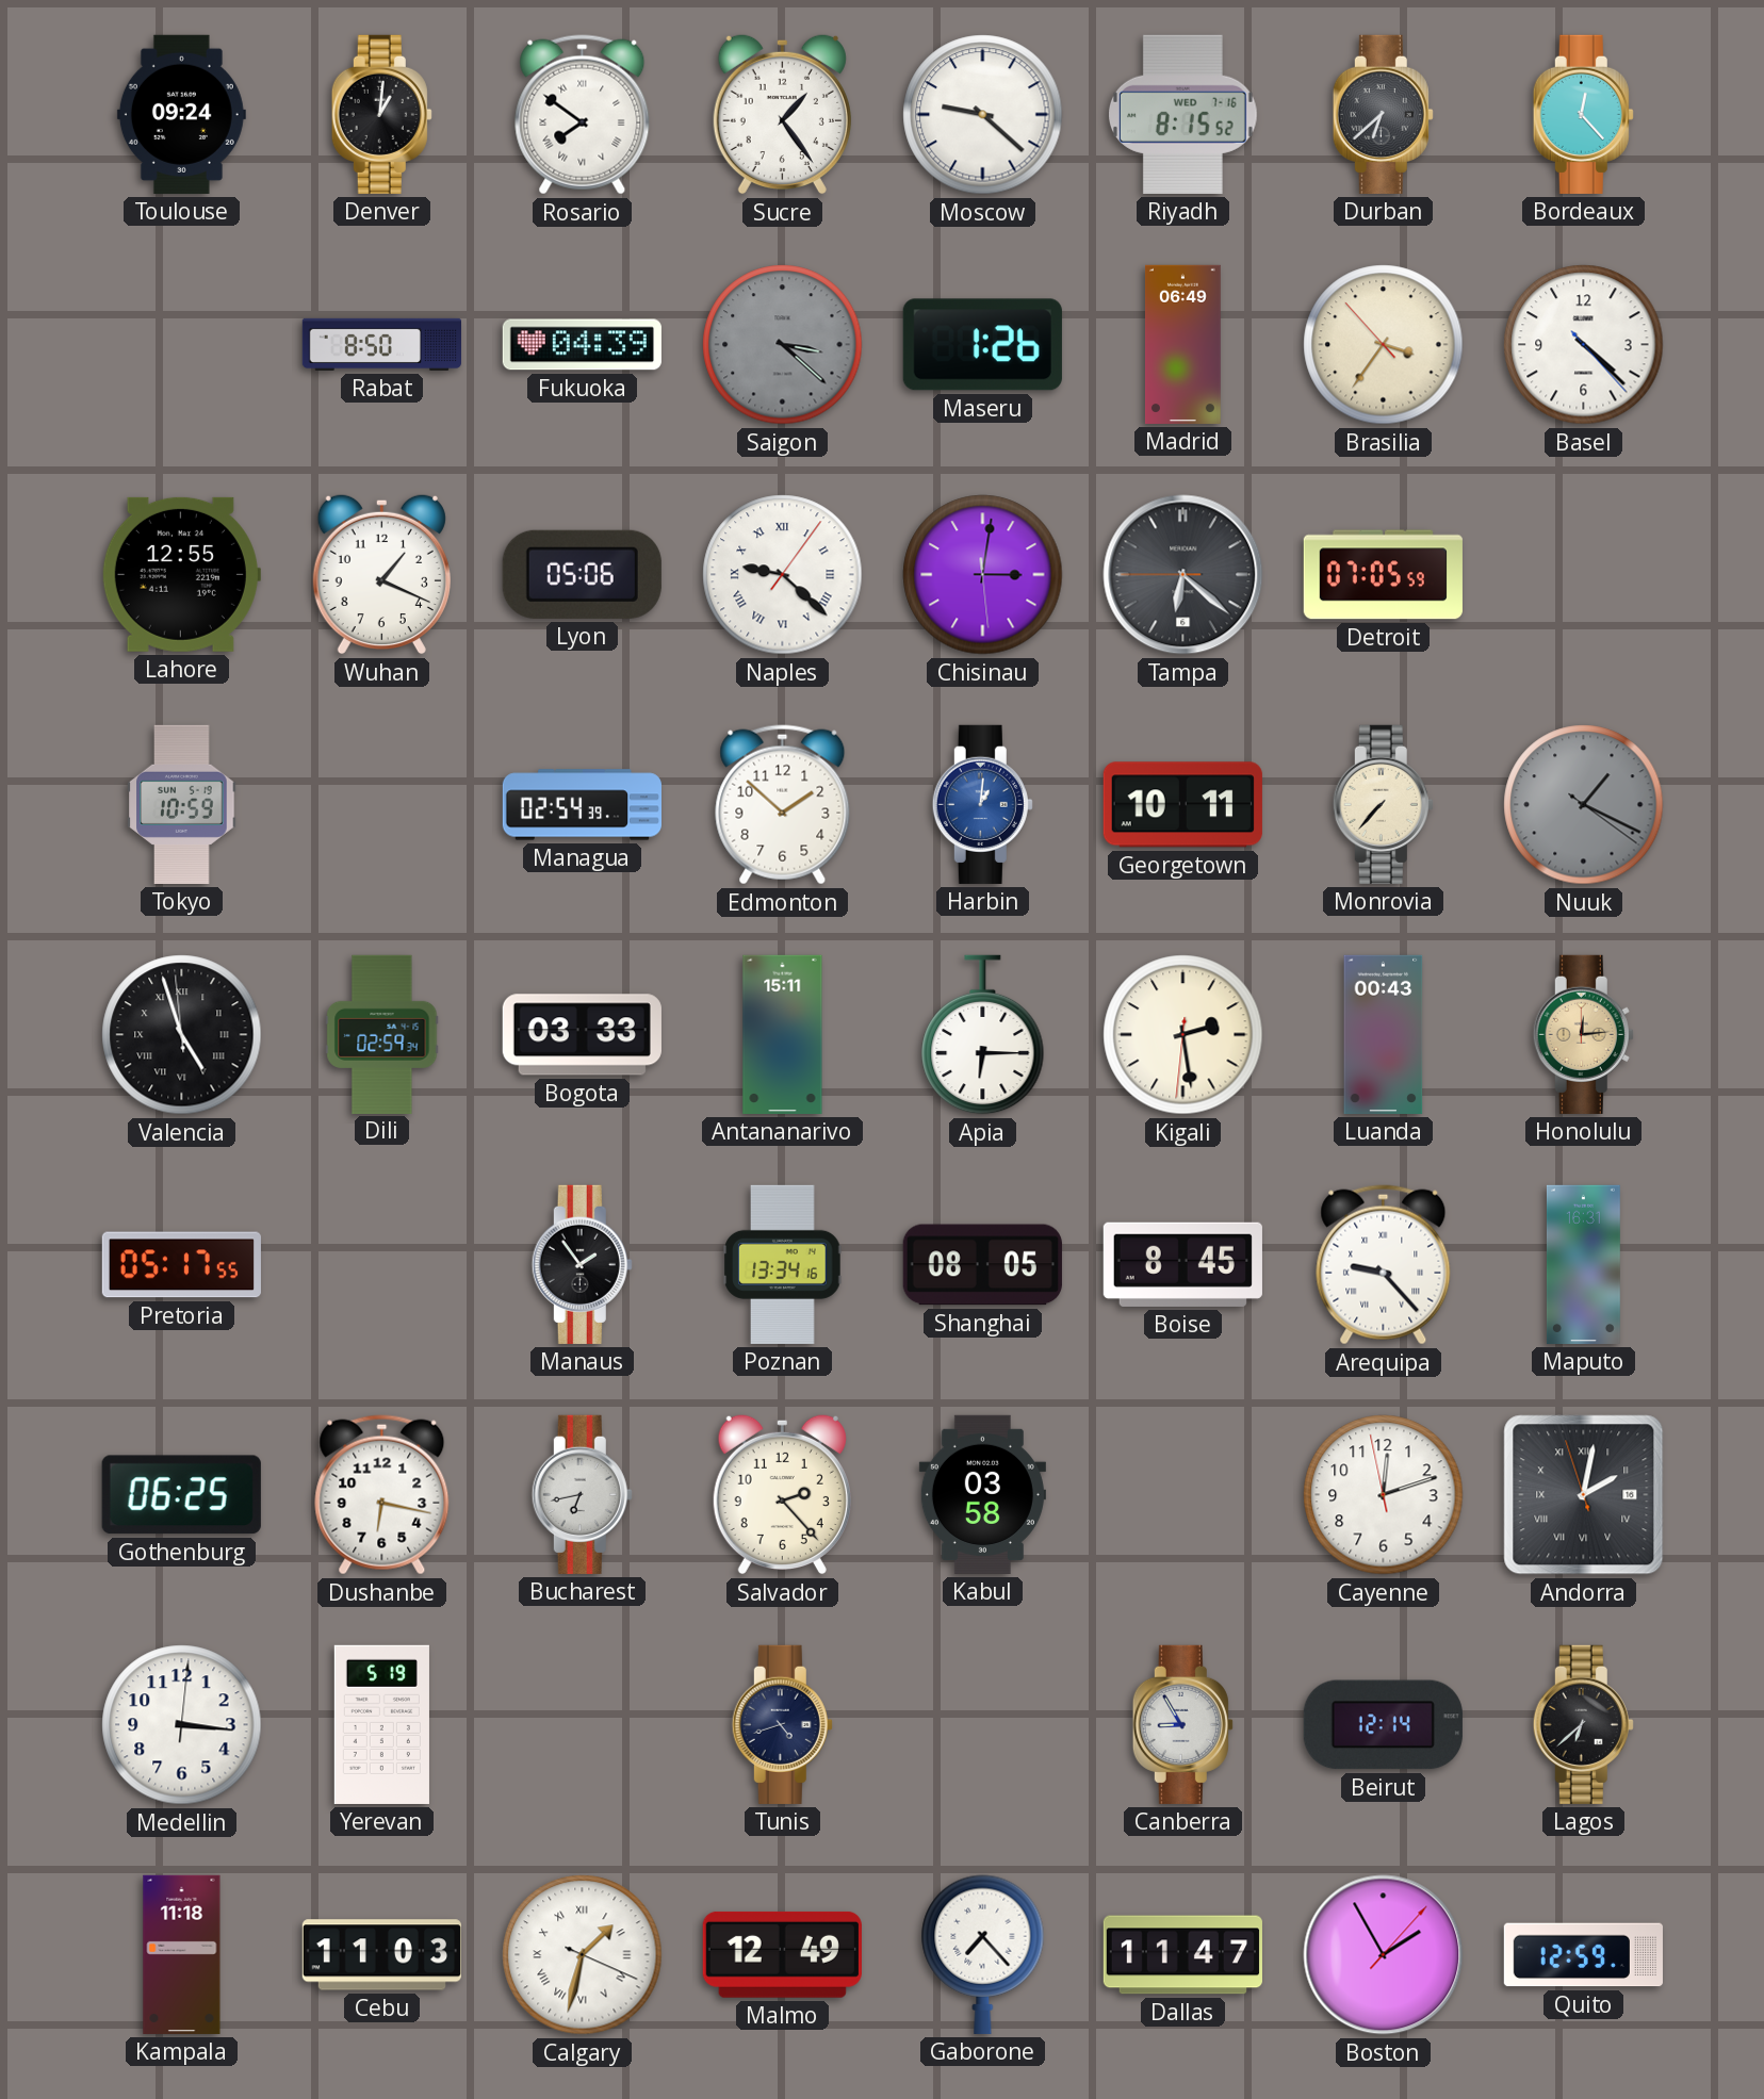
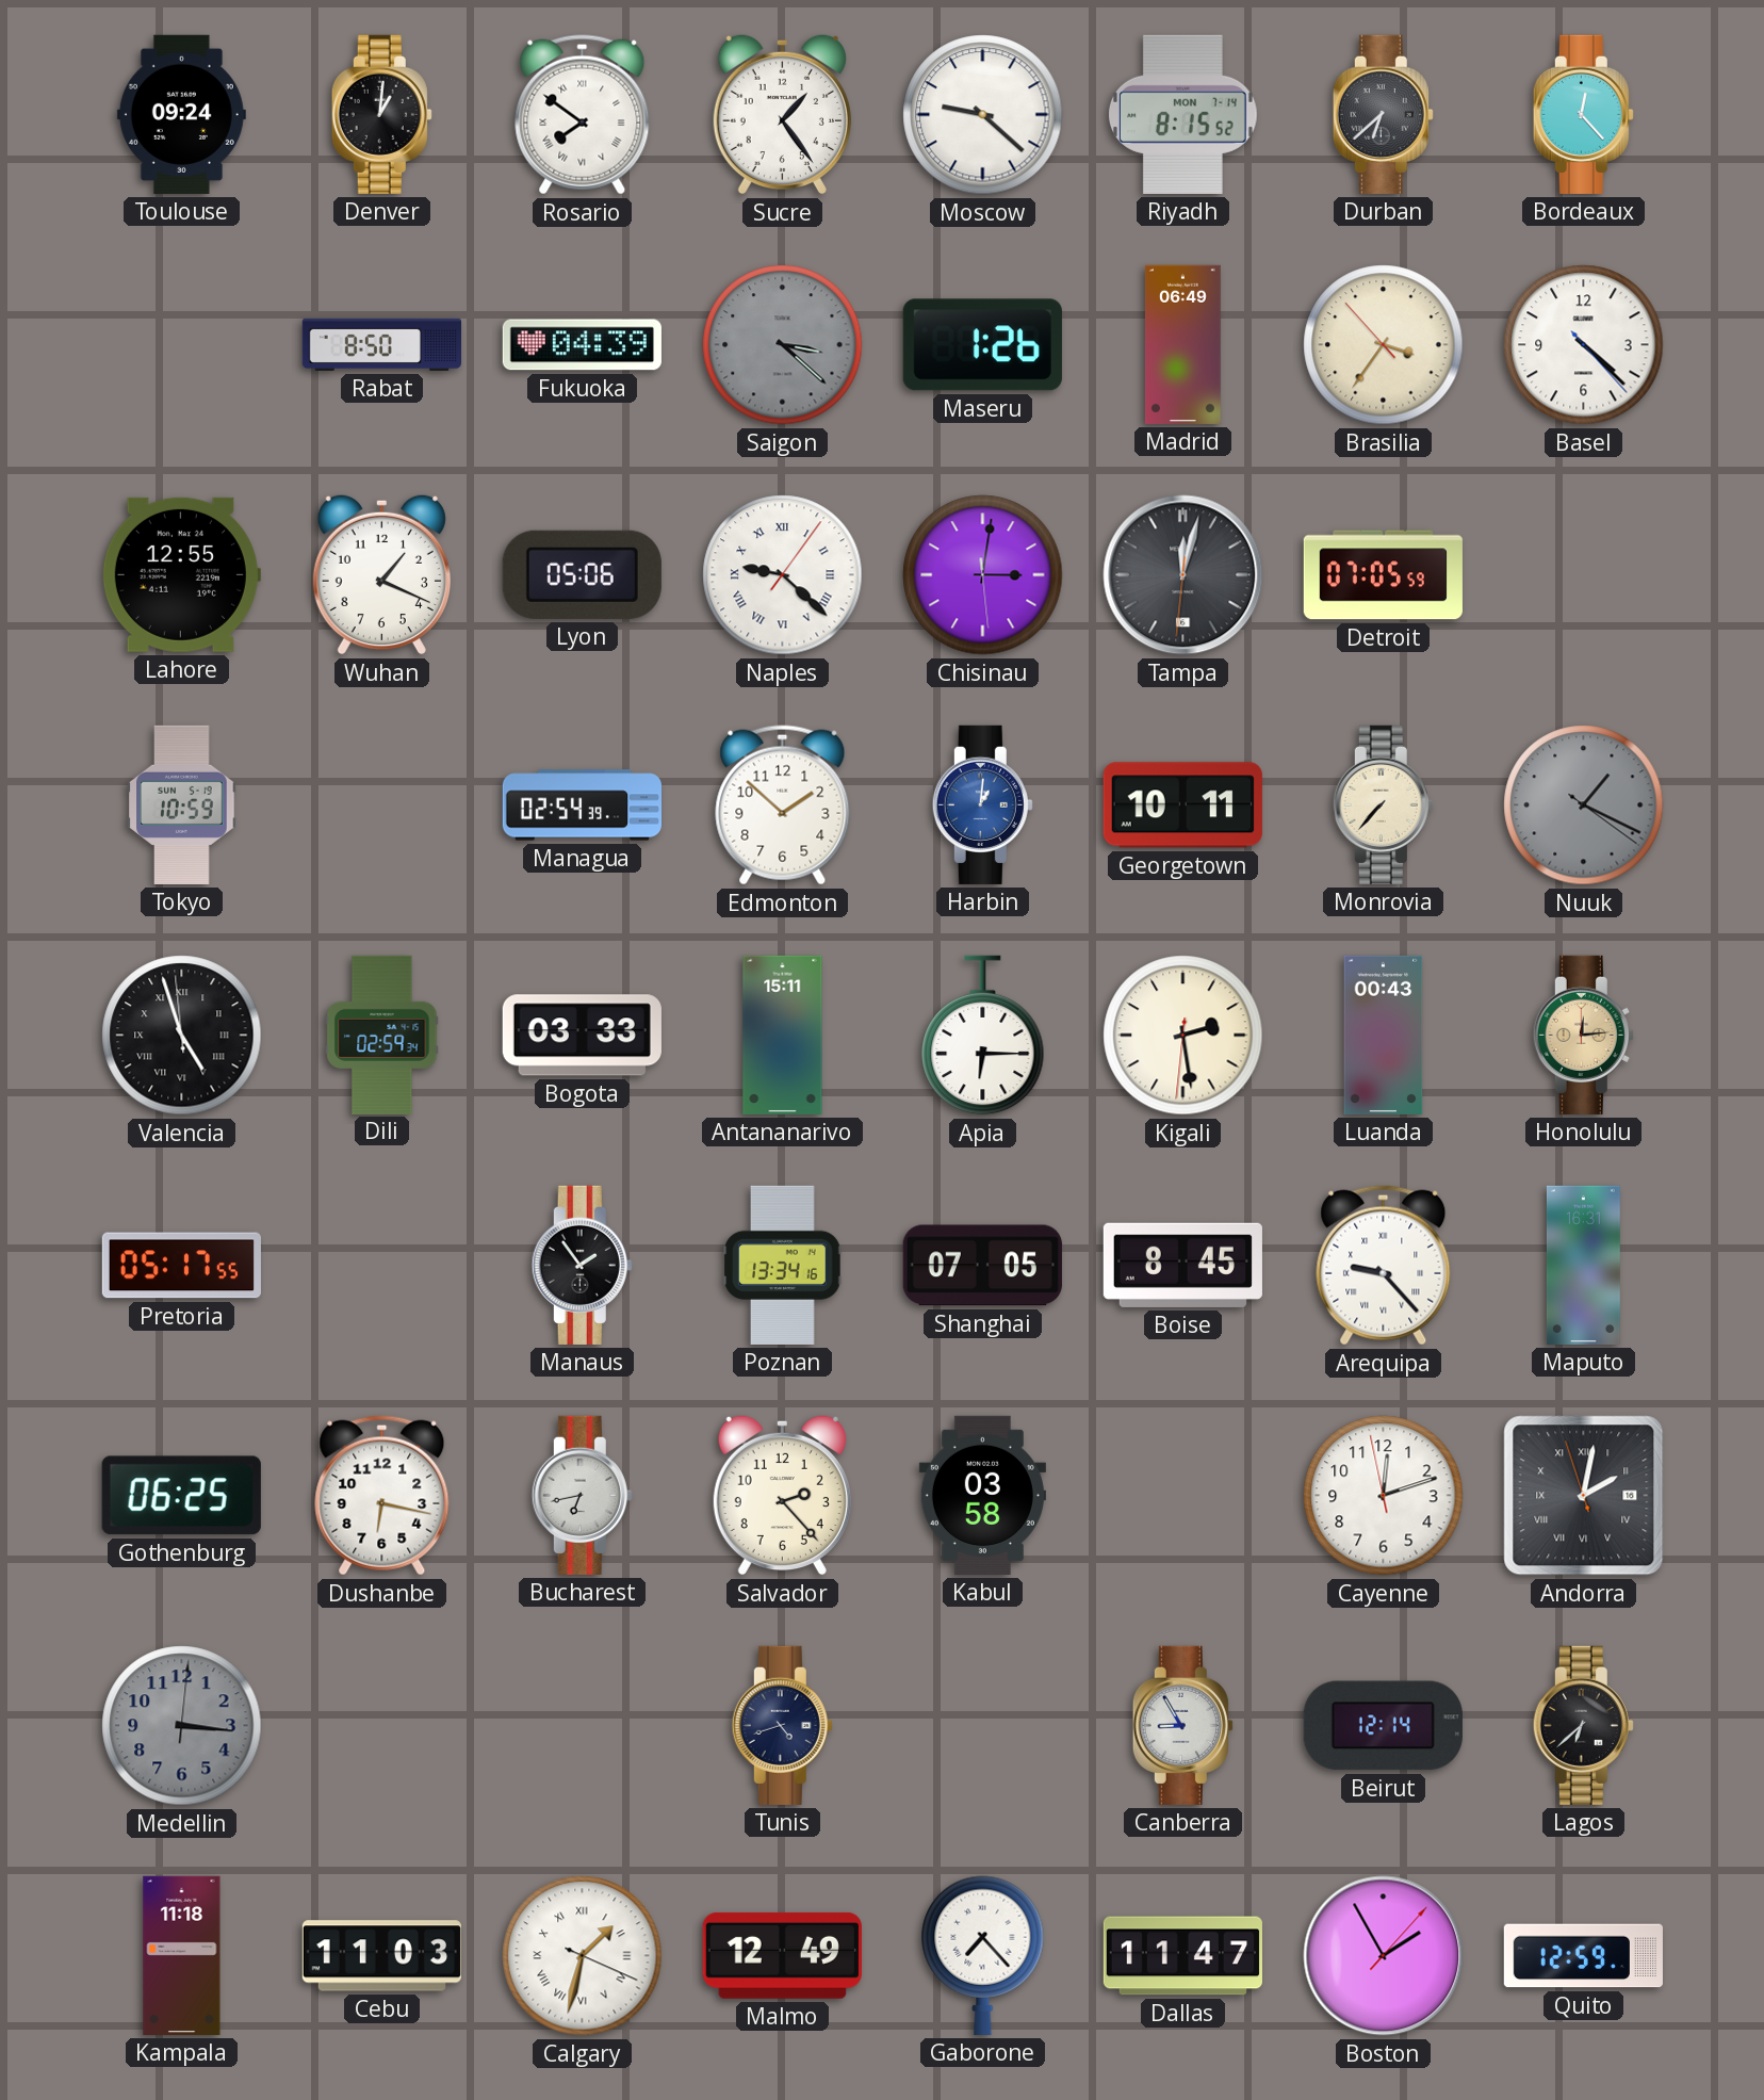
Riyadh date: WED 7-16 -> MON 7-14 (1182, 114)
Tampa: 6:21 -> 12:02 (1183, 575)
Shanghai: 08:05 -> 07:05 (982, 1266)
Medellin dial: white -> grey (182, 1726)
Yerevan: 5:19 -> none (381, 1724)
